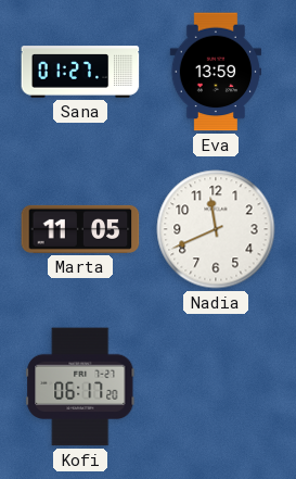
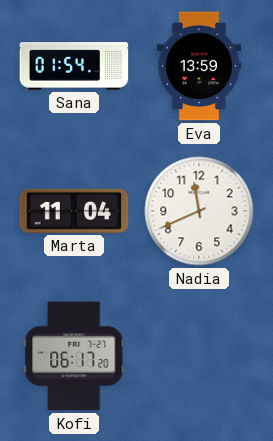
Sana: 01:27 -> 01:54 (74, 66)
Marta: 11:05 -> 11:04 (74, 211)
